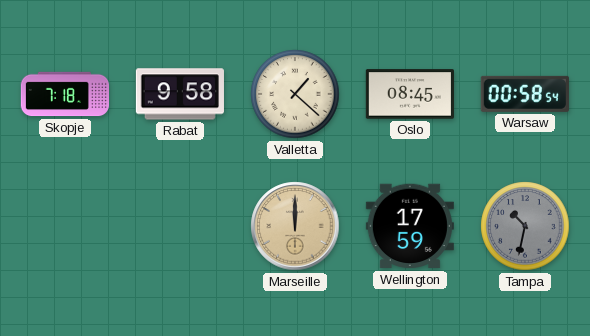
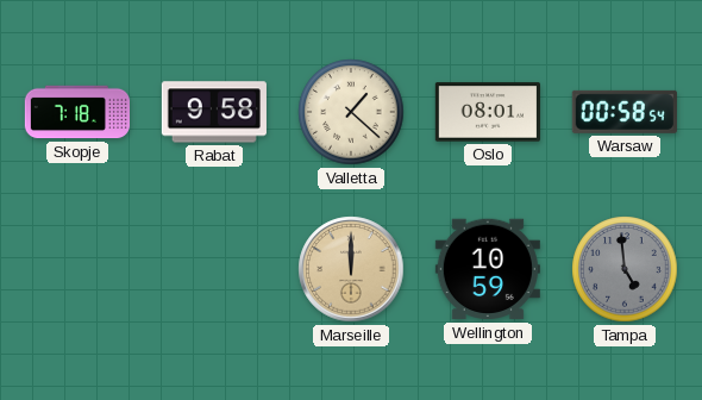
Oslo: 08:45 -> 08:01 (488, 112)
Wellington: 17:59 -> 10:59 (488, 269)
Tampa: 10:32 -> 4:59 (625, 269)
